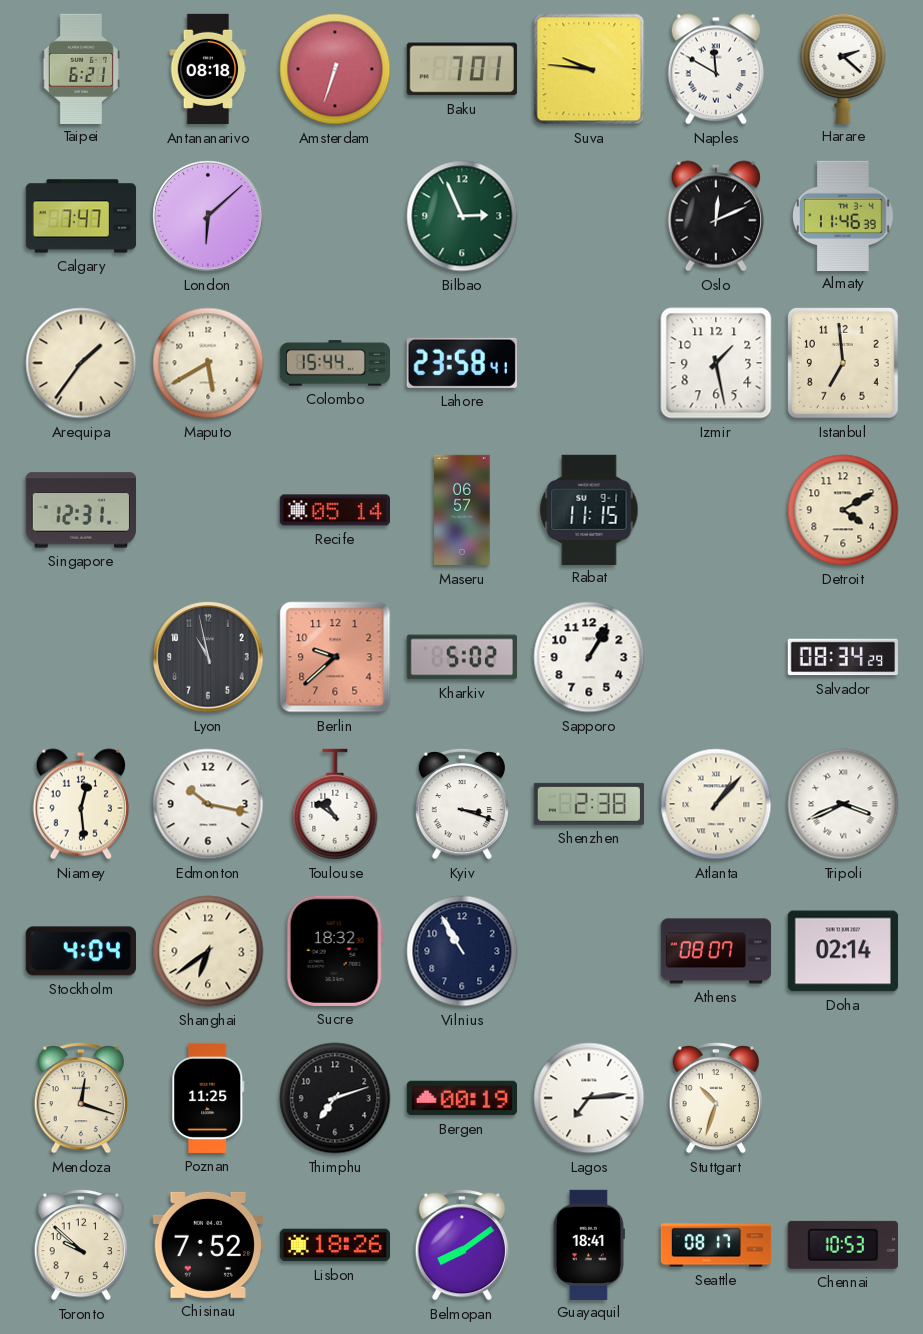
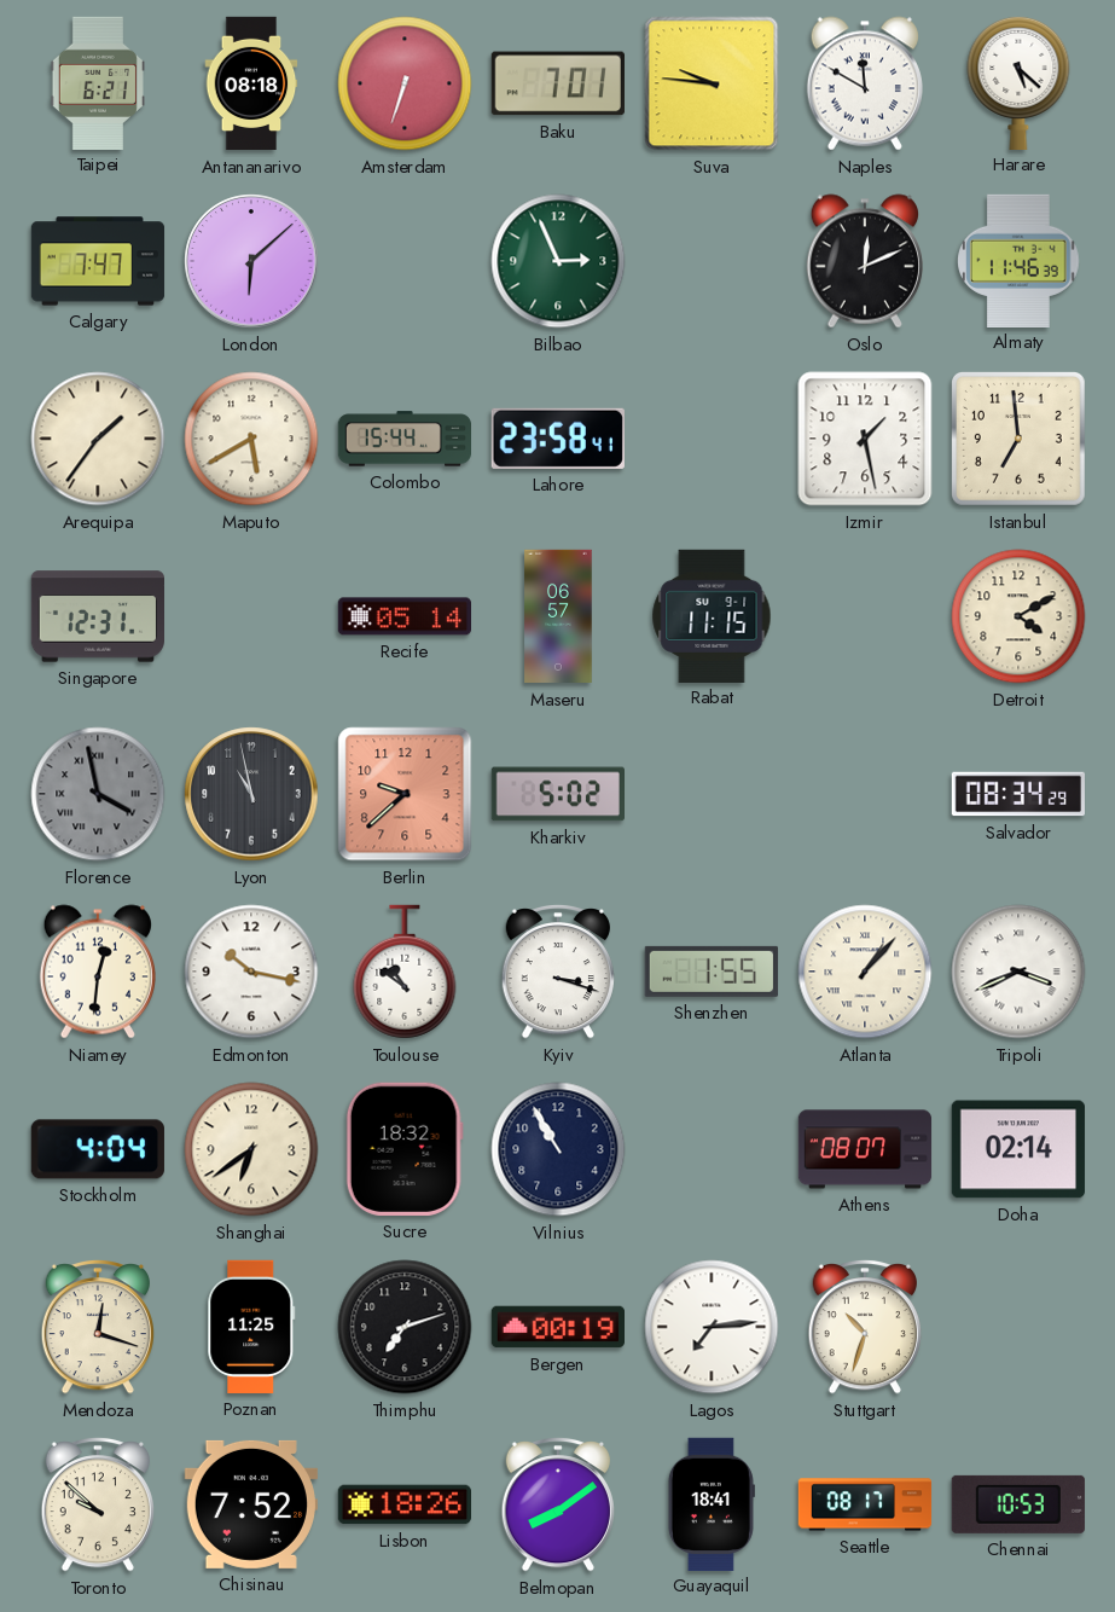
Harare: 2:22 -> 5:22 (1018, 82)
Florence: none -> 3:58 (98, 794)
Sapporo: 1:05 -> none (589, 657)
Niamey: 12:29 -> 12:31 (98, 972)
Shenzhen: 2:38 -> 1:55 (712, 972)
